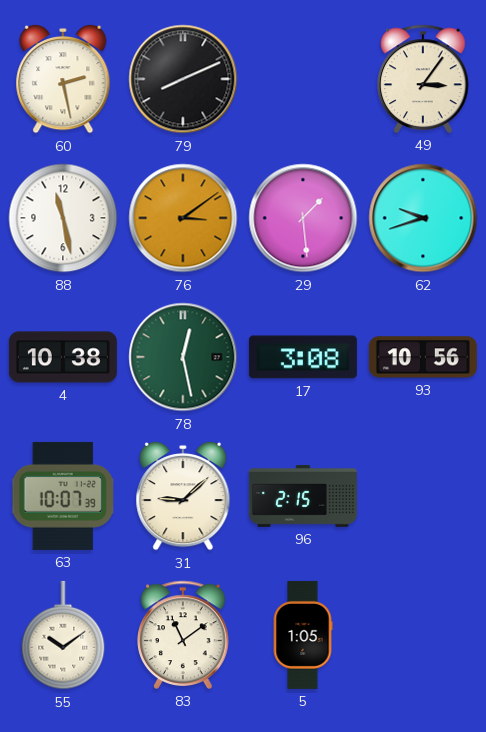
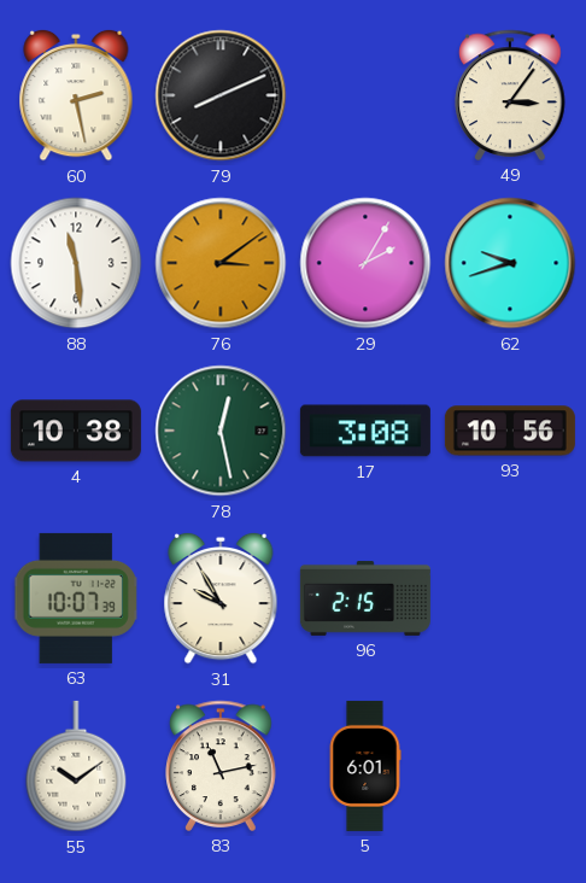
88: 11:28 -> 11:29 (76, 263)
29: 1:29 -> 2:05 (365, 263)
31: 9:08 -> 9:55 (221, 598)
83: 11:09 -> 11:13 (221, 766)
5: 1:05 -> 6:01 (365, 766)
